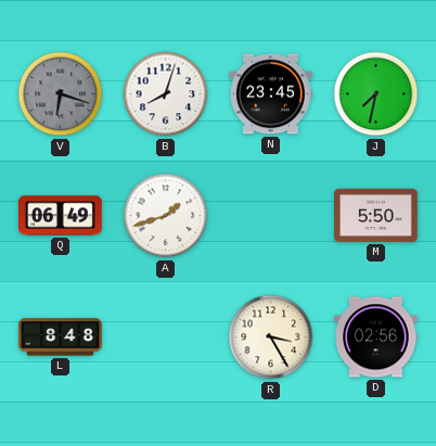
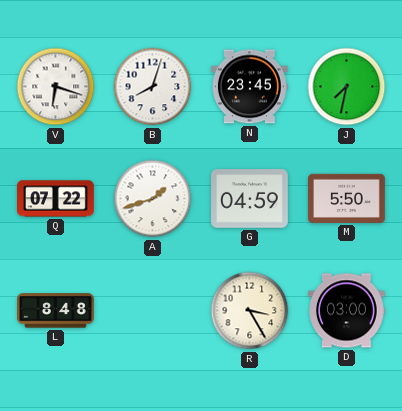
V dial: grey -> white (56, 87)
Q: 06:49 -> 07:22 (56, 199)
G: none -> 04:59 (250, 199)
D: 02:56 -> 03:00 (347, 311)
